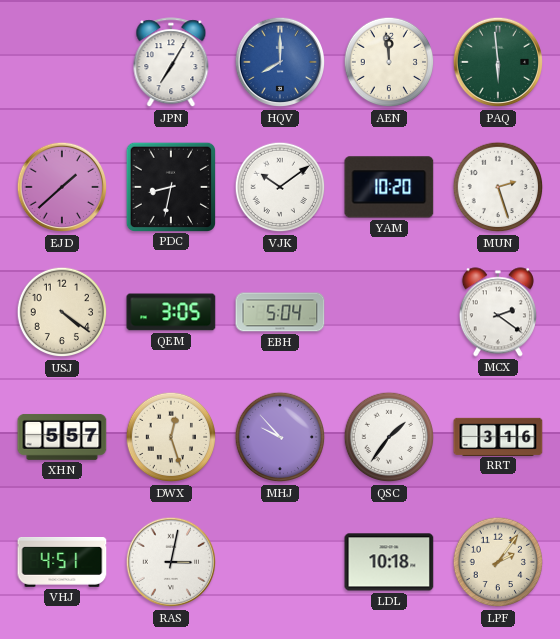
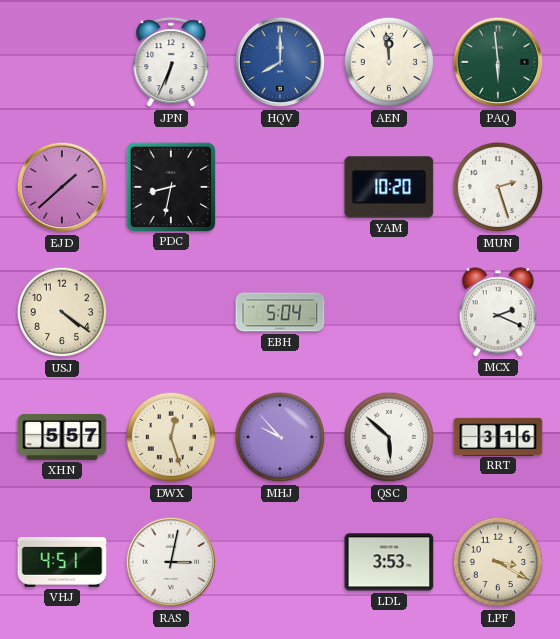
JPN: 7:05 -> 6:34 (171, 63)
VJK: 10:09 -> none (280, 187)
QEM: 3:05 -> none (171, 312)
MCX: 2:21 -> 2:19 (498, 312)
QSC: 1:36 -> 5:52 (389, 437)
LDL: 10:18 -> 3:53 (389, 562)
LPF: 2:06 -> 3:20 (498, 562)
